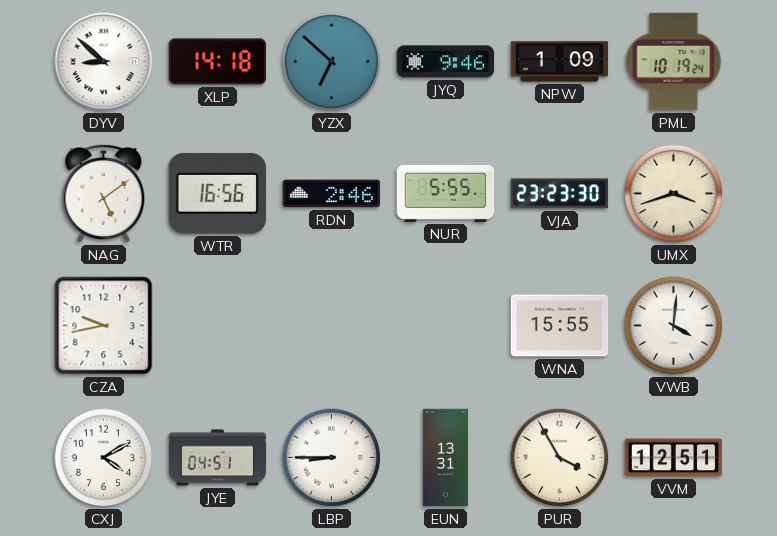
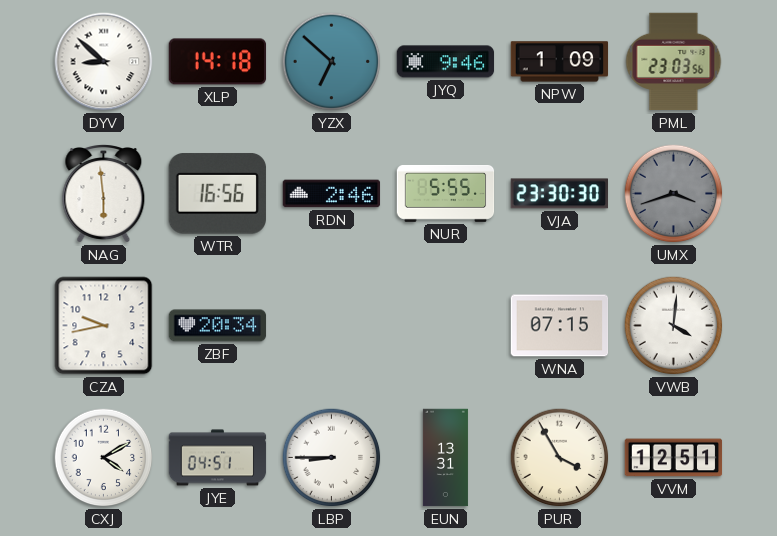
PML: 10:19 -> 23:03 (674, 62)
NAG: 5:09 -> 5:59 (104, 194)
VJA: 23:23 -> 23:30 (559, 194)
UMX dial: cream -> grey (674, 194)
ZBF: none -> 20:34 (218, 326)
WNA: 15:55 -> 07:15 (560, 326)
